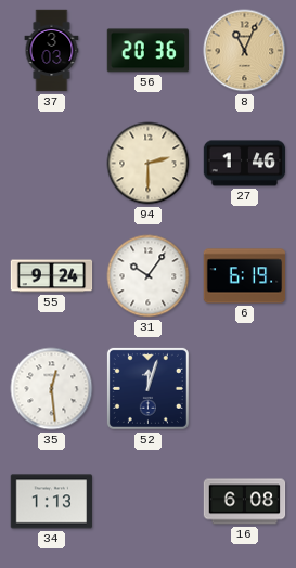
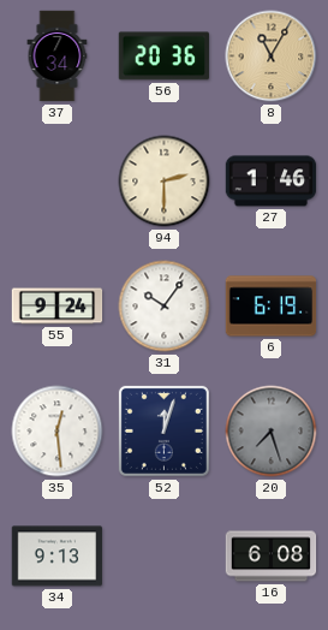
37: 3:03 -> 7:34 (58, 57)
8: 11:04 -> 11:05 (272, 57)
20: none -> 7:27 (272, 432)
34: 1:13 -> 9:13 (58, 557)
